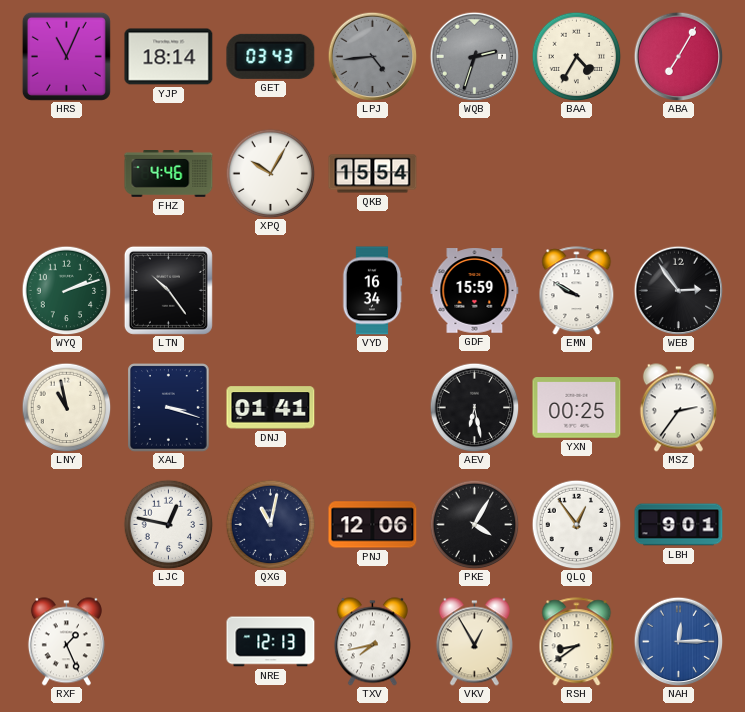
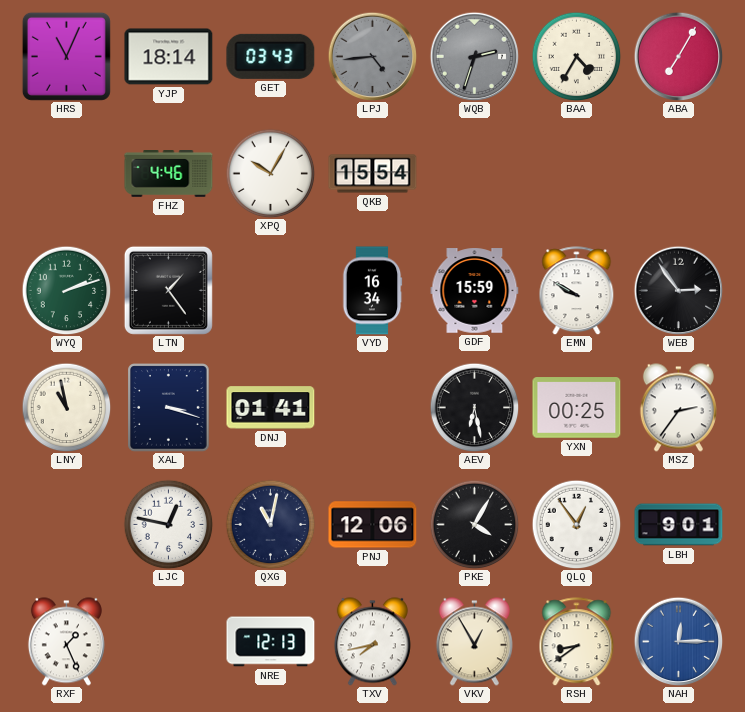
LTN: 10:24 -> 1:24 (168, 290)
